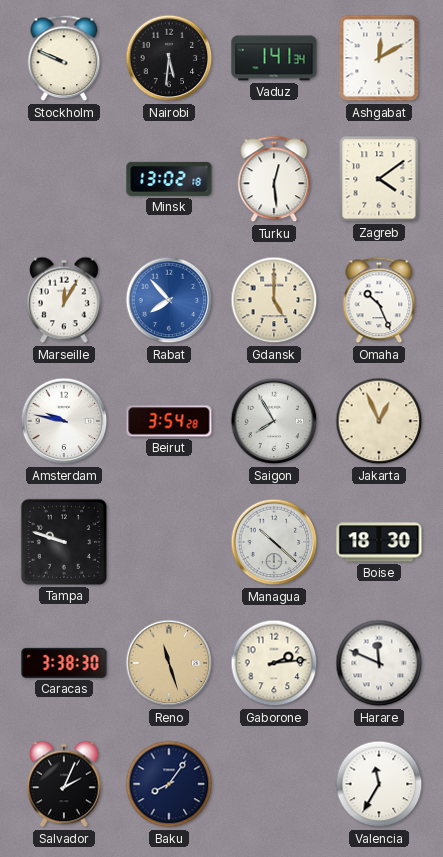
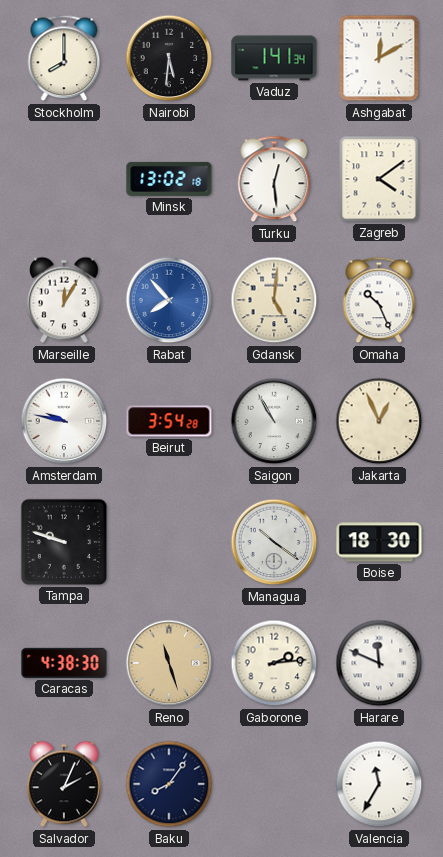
Stockholm: 9:49 -> 8:00 (64, 58)
Gdansk: 5:00 -> 5:01 (274, 300)
Saigon: 7:55 -> 10:55 (274, 421)
Managua: 10:22 -> 10:21 (274, 542)
Caracas: 3:38 -> 4:38 (64, 663)
